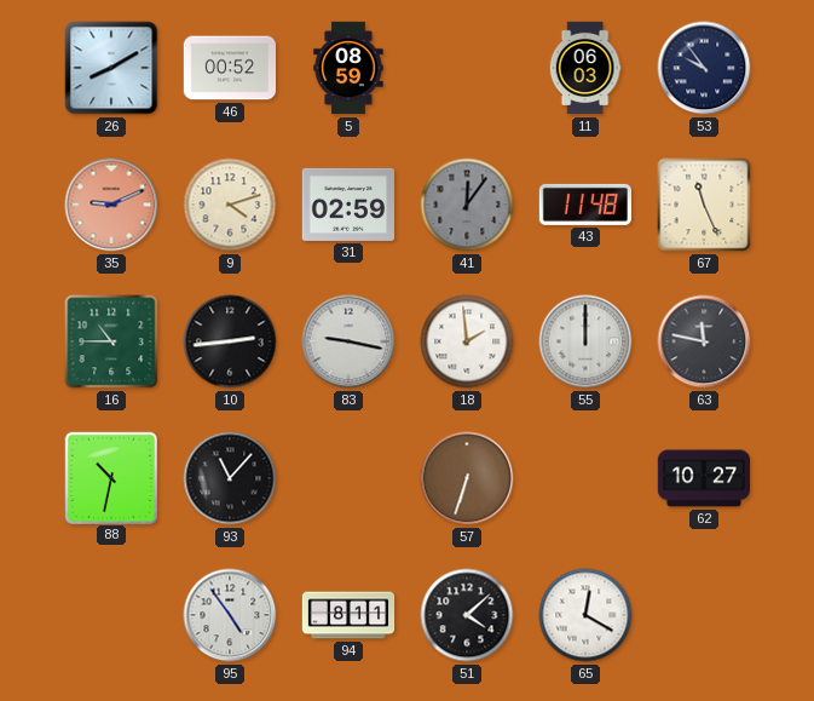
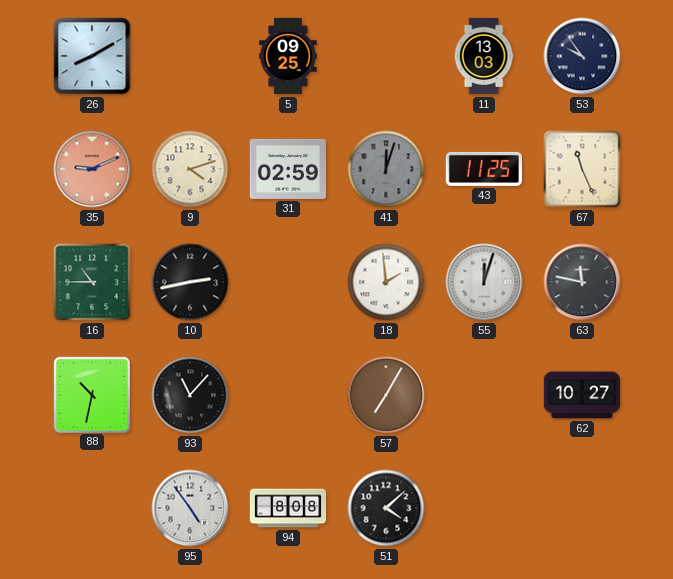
46: 00:52 -> none (229, 68)
5: 08:59 -> 09:25 (288, 56)
11: 06:03 -> 13:03 (484, 56)
41: 12:06 -> 12:03 (386, 169)
43: 11:48 -> 11:25 (484, 169)
10: 2:44 -> 2:43 (190, 282)
83: 9:17 -> none (348, 341)
55: 12:00 -> 12:03 (484, 282)
57: 6:33 -> 7:05 (386, 395)
94: 8:11 -> 8:08 (288, 508)
65: 12:20 -> none (585, 615)
